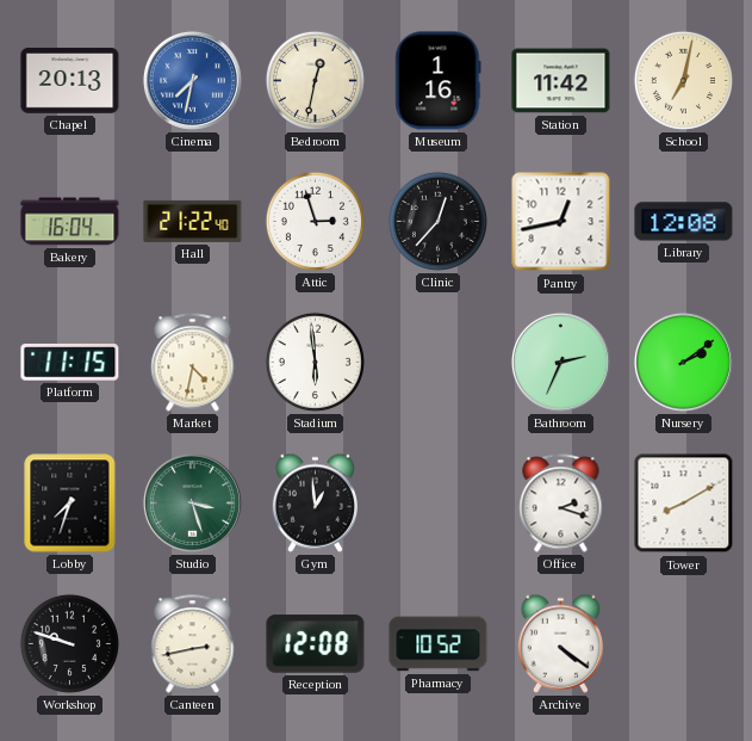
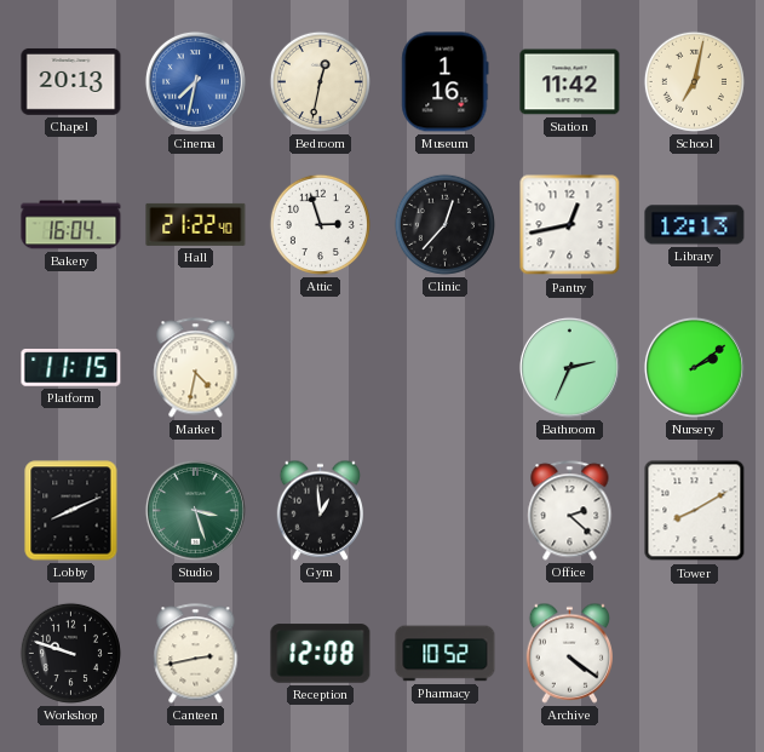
Library: 12:08 -> 12:13 (695, 225)
Stadium: 5:59 -> none (315, 362)
Lobby: 7:33 -> 8:11 (71, 511)
Office: 2:18 -> 2:22 (570, 511)
